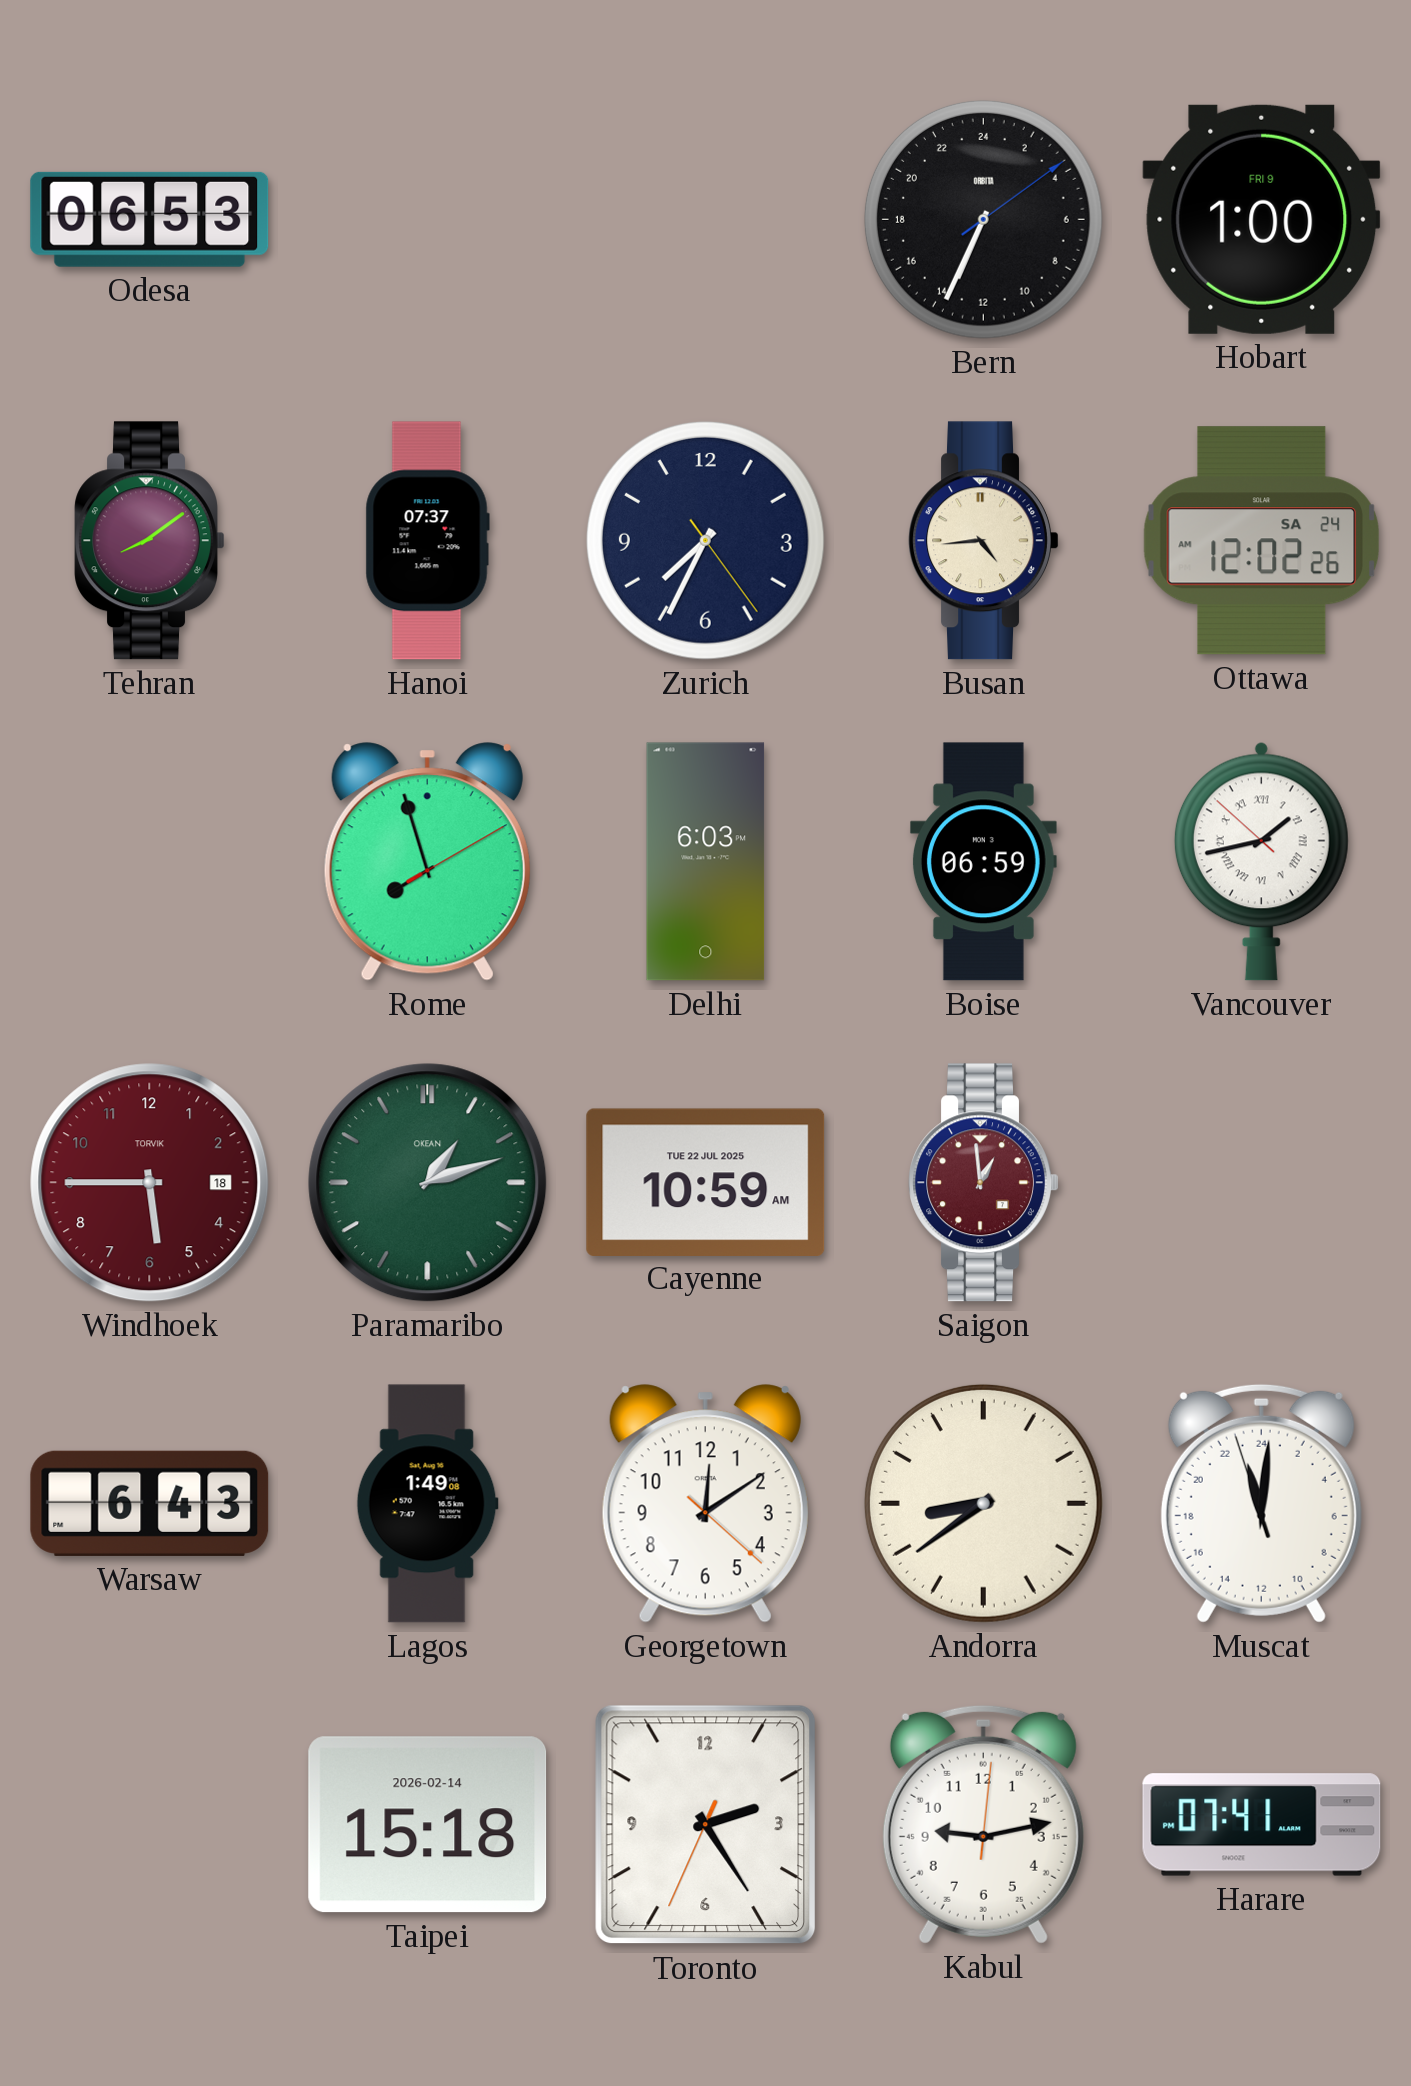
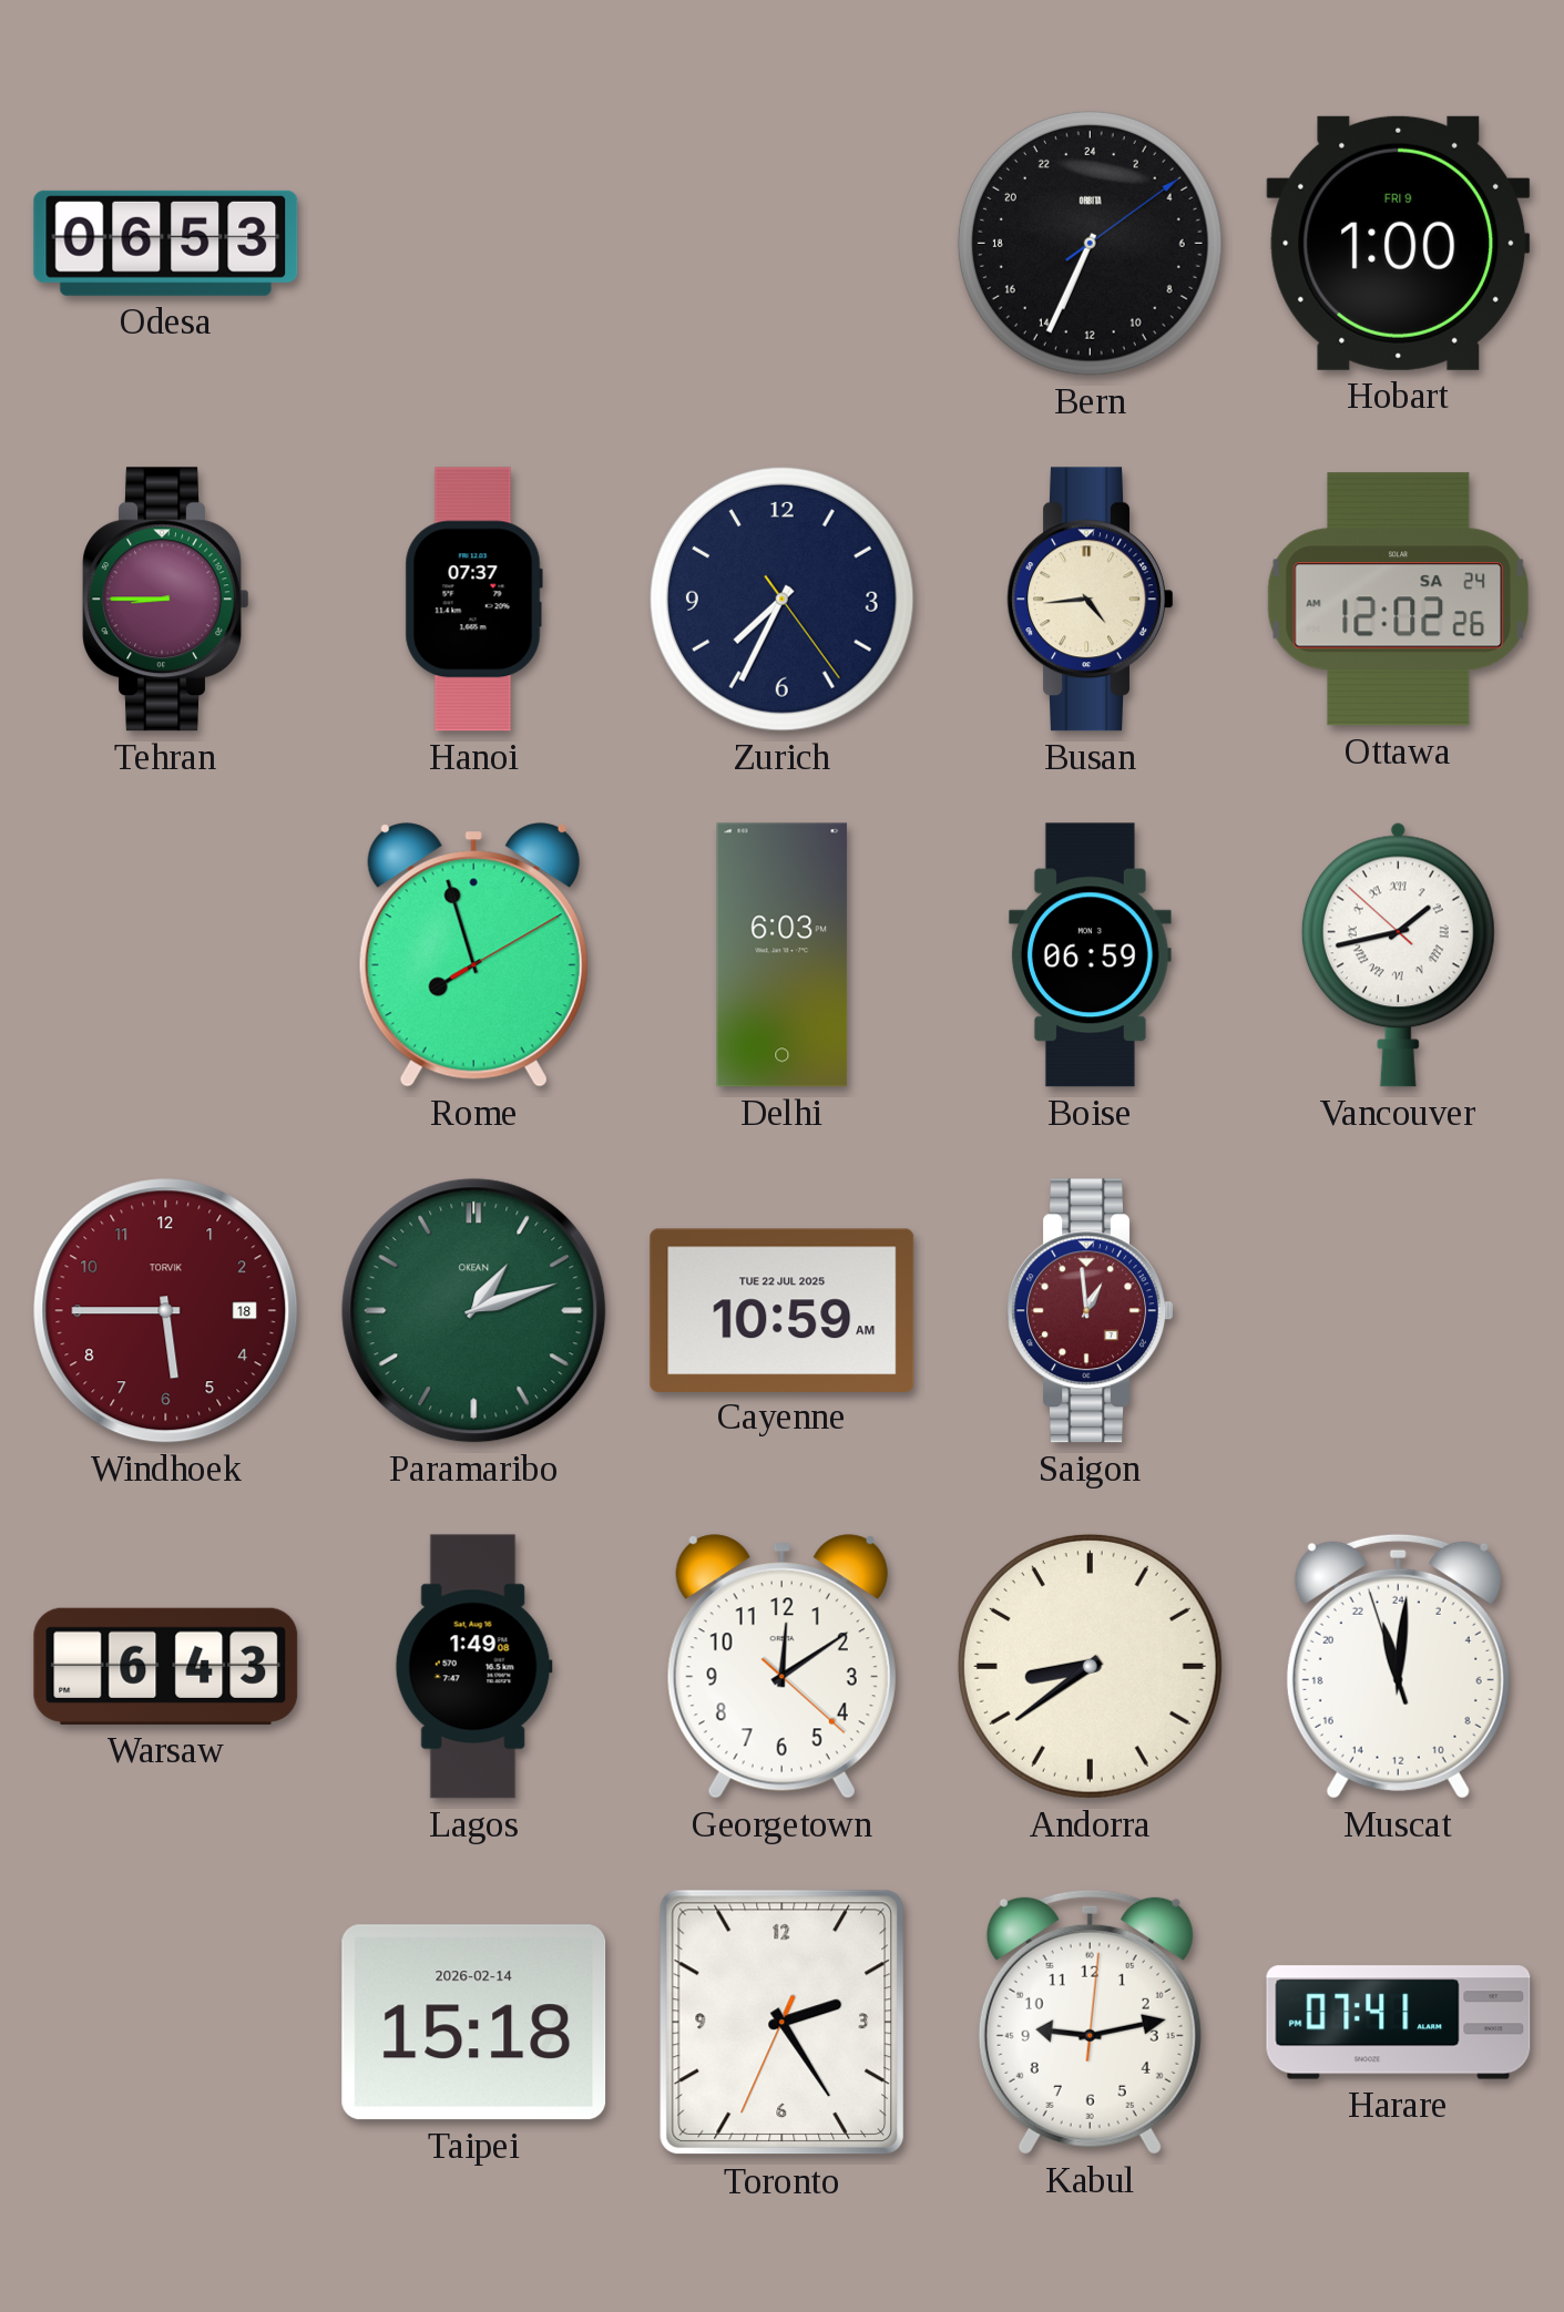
Tehran: 8:09 -> 8:45 (166, 600)
